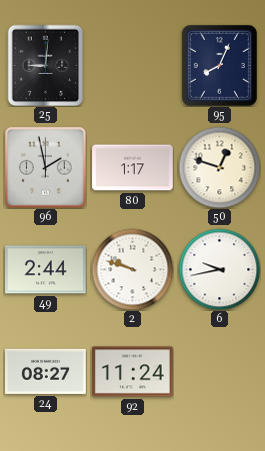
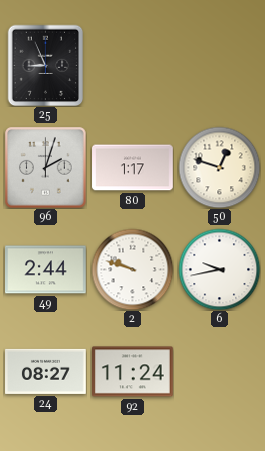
25: 9:01 -> 8:56 (46, 65)
95: 8:04 -> none (219, 65)
96: 1:58 -> 2:03 (45, 167)
